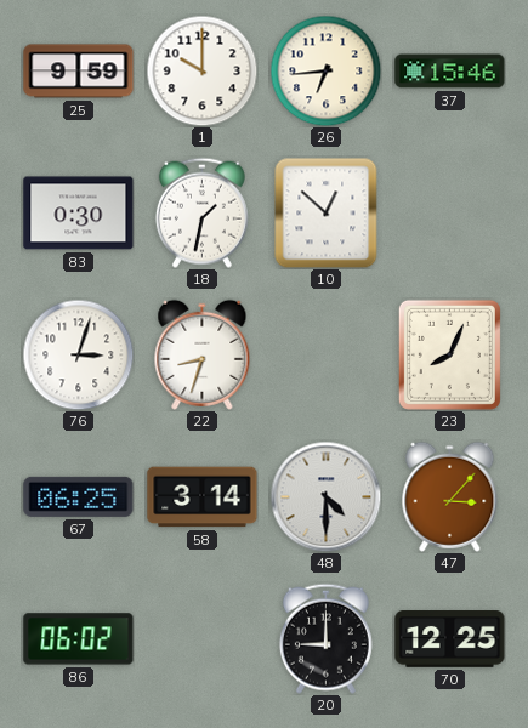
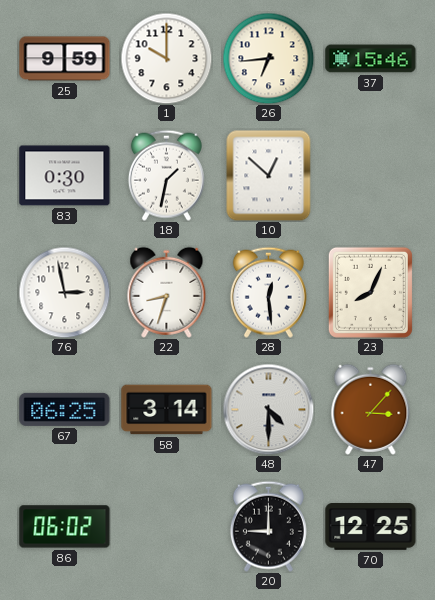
76: 3:03 -> 2:58 (64, 292)
28: none -> 12:29 (268, 292)
